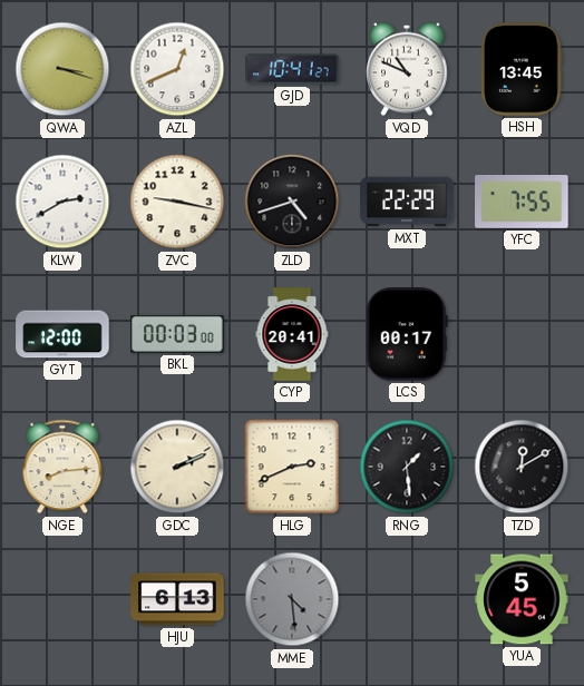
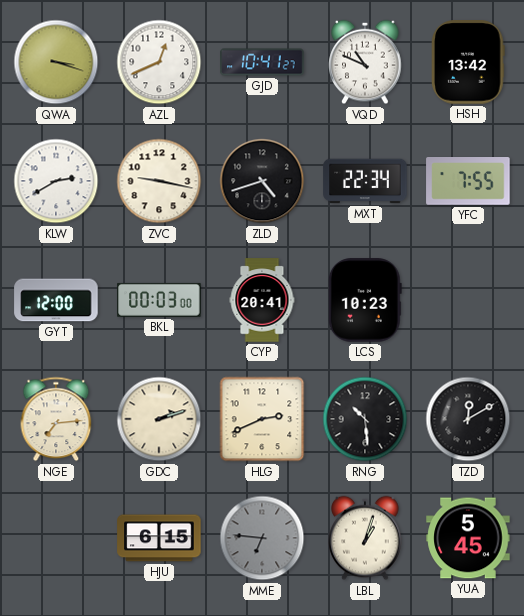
HSH: 13:45 -> 13:42 (469, 62)
MXT: 22:29 -> 22:34 (365, 181)
LCS: 00:17 -> 10:23 (365, 300)
NGE: 8:14 -> 7:14 (56, 419)
GDC: 2:11 -> 2:12 (159, 419)
RNG: 1:29 -> 10:29 (365, 419)
HJU: 6:13 -> 6:15 (159, 538)
MME: 4:29 -> 6:46 (262, 538)
LBL: none -> 1:03 (365, 538)
